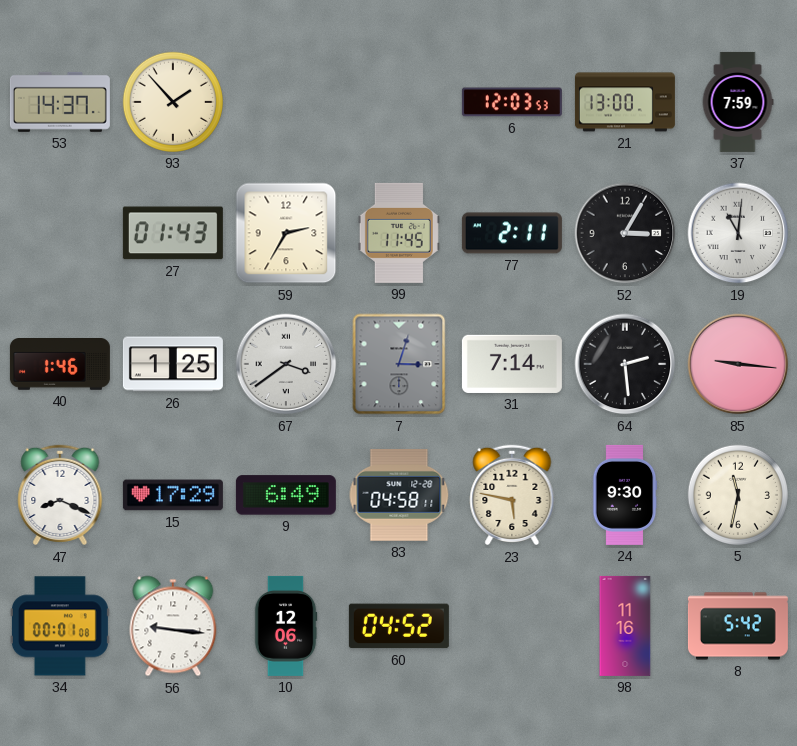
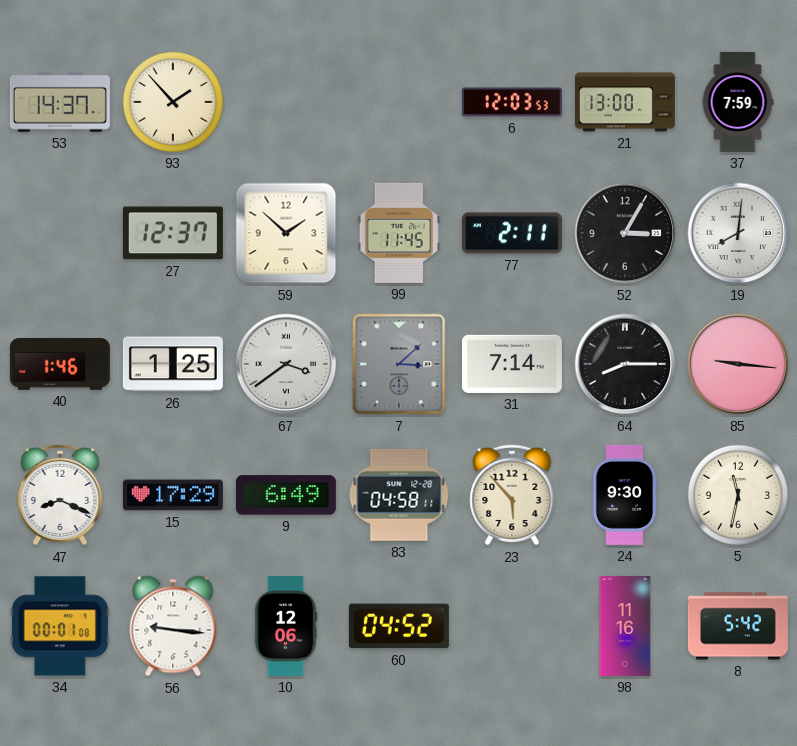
27: 01:43 -> 12:37 (173, 233)
59: 2:35 -> 1:52 (286, 233)
19: 11:01 -> 8:01 (738, 233)
7: 3:03 -> 3:08 (399, 364)
64: 2:29 -> 8:15 (625, 364)
23: 5:47 -> 5:53 (512, 495)
